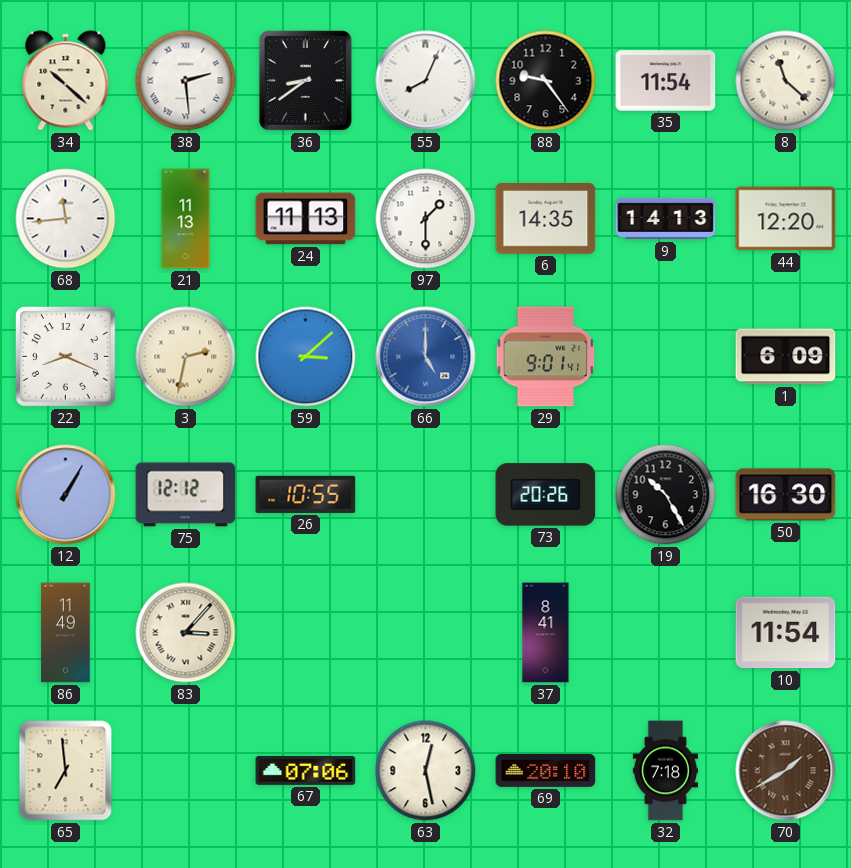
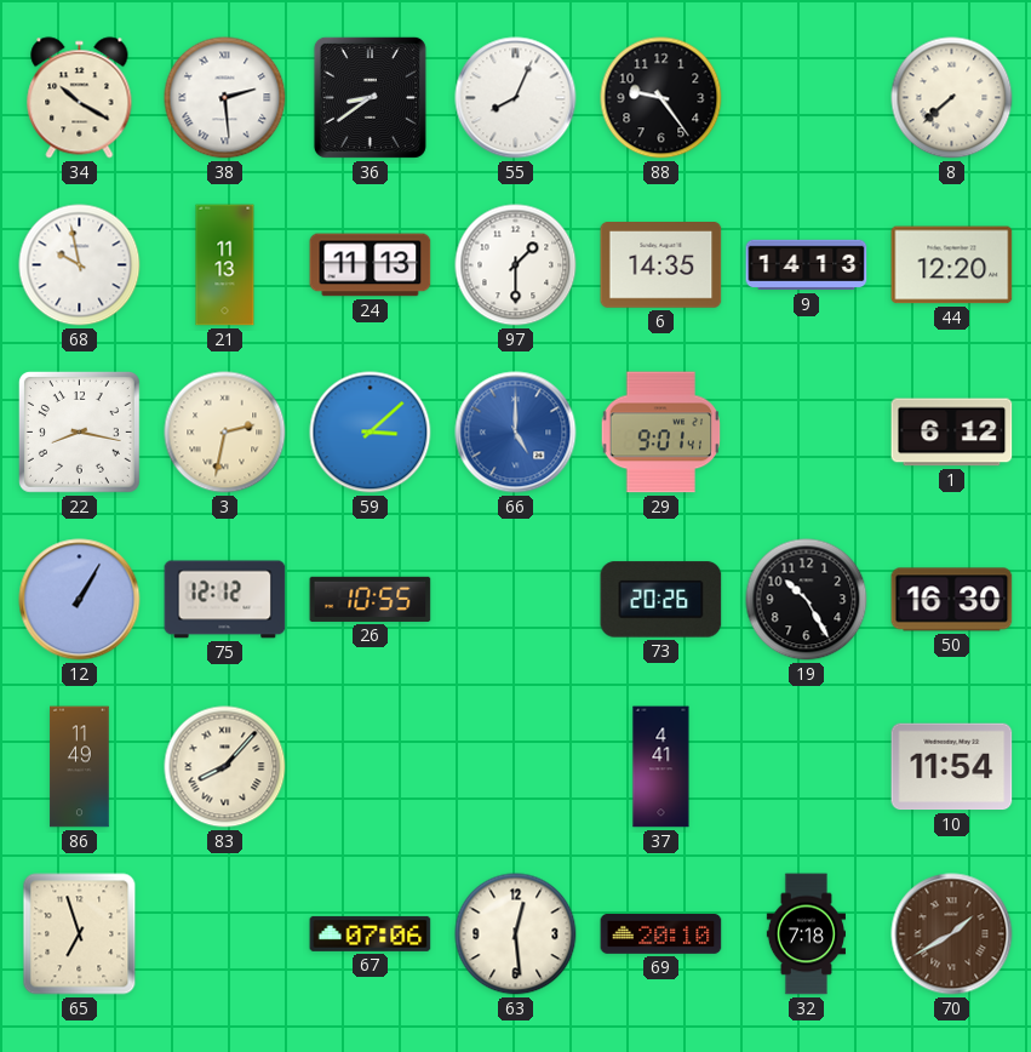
34: 10:22 -> 10:20 (80, 98)
35: 11:54 -> none (666, 81)
8: 11:22 -> 7:38 (952, 98)
68: 11:44 -> 9:58 (80, 265)
22: 8:19 -> 8:17 (79, 431)
1: 6:09 -> 6:12 (952, 433)
83: 3:07 -> 8:07 (225, 767)
37: 8:41 -> 4:41 (661, 767)
65: 6:59 -> 6:57 (80, 934)
63: 12:28 -> 12:29 (516, 934)
